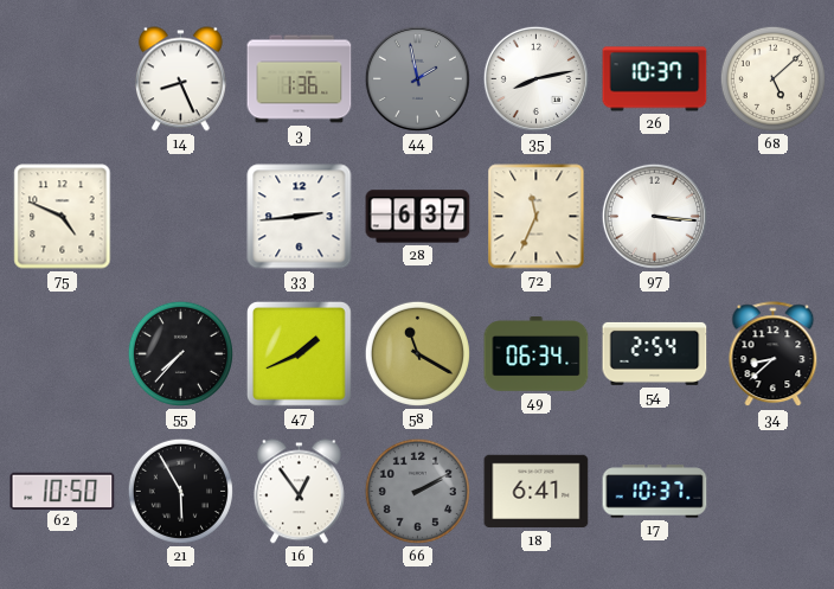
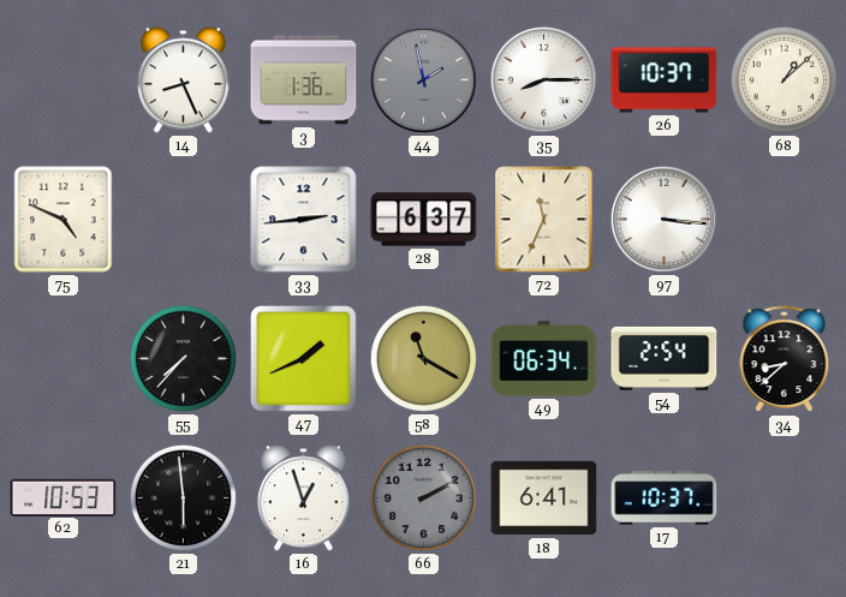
35: 8:13 -> 8:15 (543, 79)
68: 5:08 -> 1:08 (784, 79)
62: 10:50 -> 10:53 (64, 497)
21: 5:55 -> 5:59 (183, 497)
16: 12:54 -> 12:57 (303, 499)
